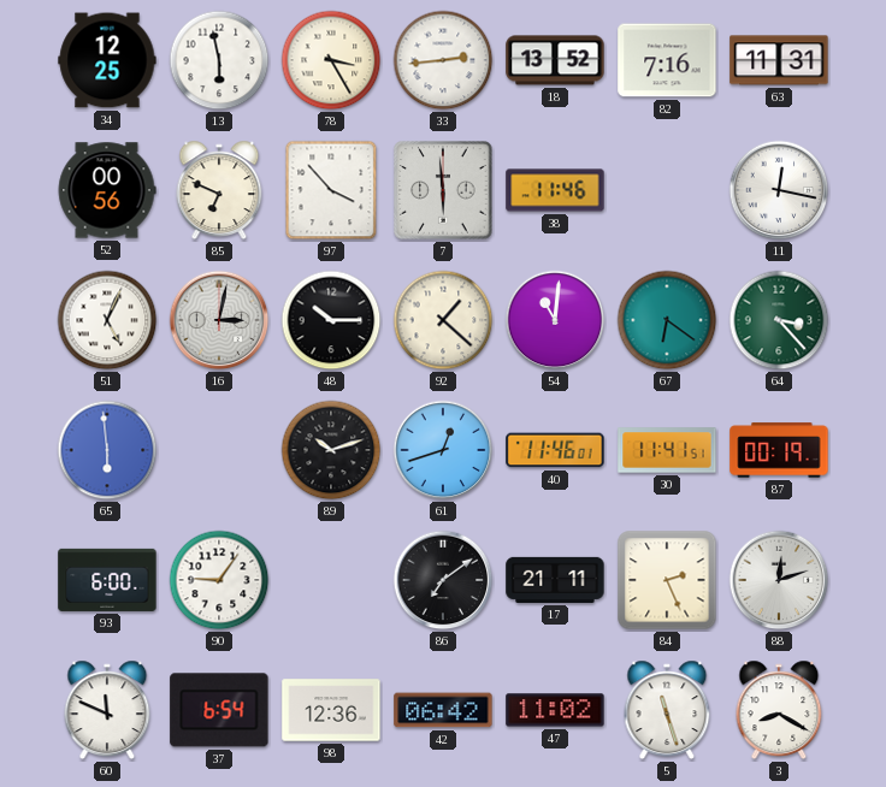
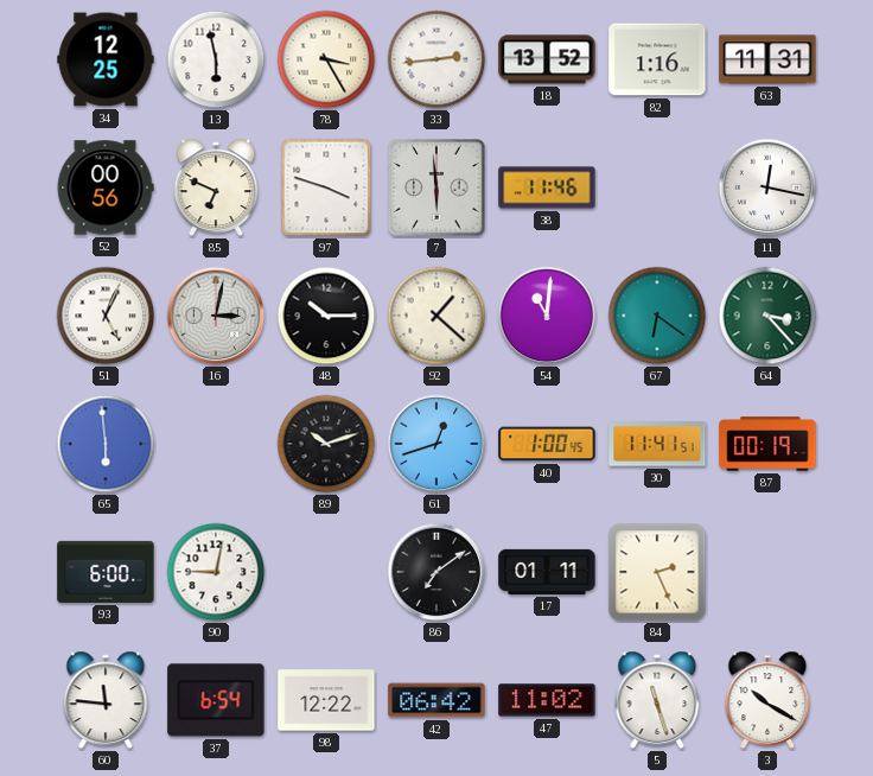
82: 7:16 -> 1:16 (657, 59)
97: 3:53 -> 3:48 (326, 187)
40: 11:46 -> 1:00 (547, 444)
90: 9:06 -> 9:02 (216, 572)
17: 21:11 -> 01:11 (547, 572)
88: 12:12 -> none (779, 580)
60: 11:49 -> 11:46 (106, 700)
98: 12:36 -> 12:22 (326, 700)
3: 8:20 -> 10:20 (767, 700)
